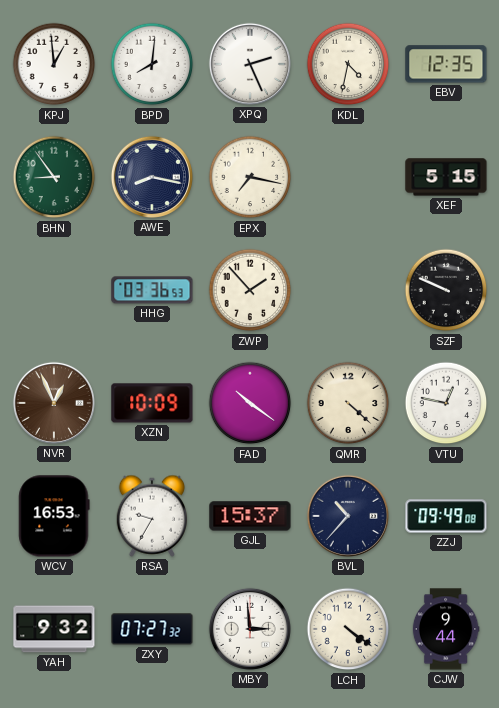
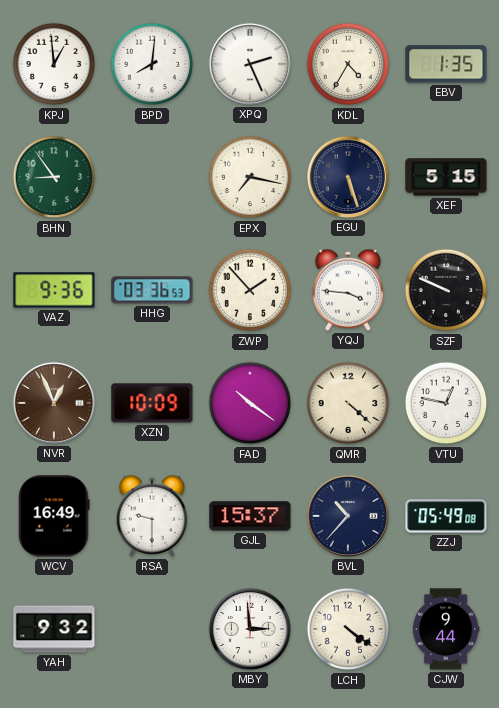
KDL: 4:32 -> 4:35 (348, 64)
EBV: 12:35 -> 1:35 (446, 64)
AWE: 8:17 -> none (152, 177)
EGU: none -> 5:27 (348, 177)
VAZ: none -> 9:36 (54, 290)
YQJ: none -> 3:46 (348, 290)
WCV: 16:53 -> 16:49 (54, 516)
RSA: 9:35 -> 9:30 (152, 516)
ZZJ: 09:49 -> 05:49 (446, 516)
ZXY: 07:27 -> none (152, 629)
